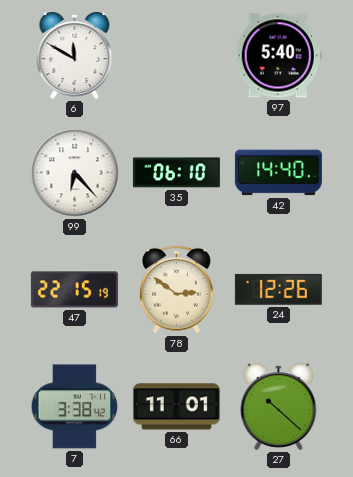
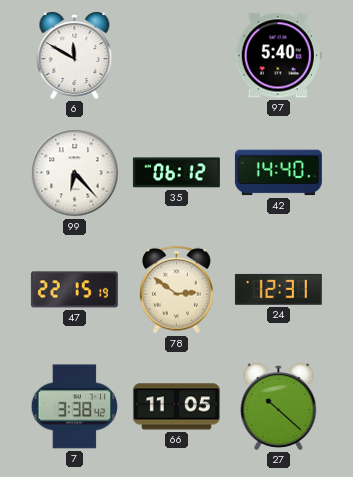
35: 06:10 -> 06:12 (176, 173)
24: 12:26 -> 12:31 (278, 289)
66: 11:01 -> 11:05 (176, 407)
